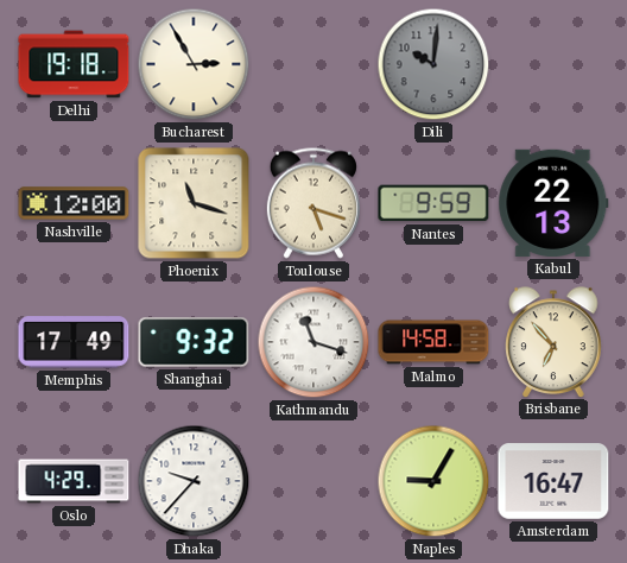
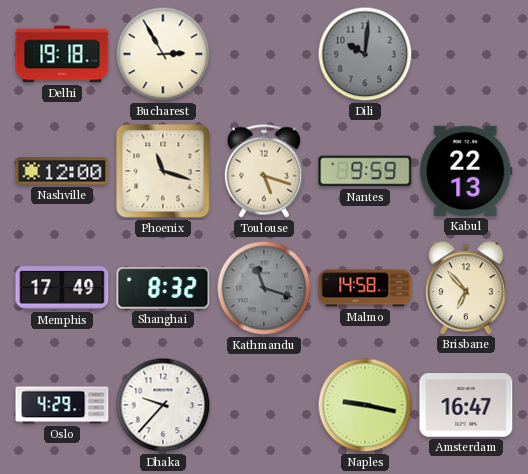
Shanghai: 9:32 -> 8:32 (163, 288)
Kathmandu dial: white -> grey (264, 288)
Naples: 9:05 -> 9:17 (365, 405)
